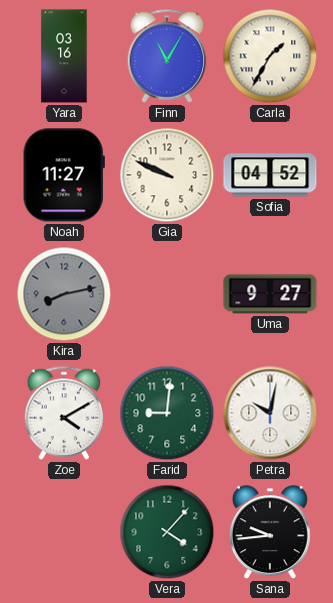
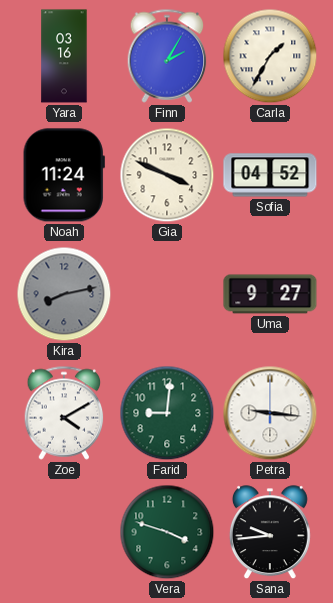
Finn: 11:05 -> 2:05 (167, 56)
Noah: 11:27 -> 11:24 (64, 175)
Gia: 9:49 -> 3:49 (167, 175)
Petra: 10:02 -> 9:16 (270, 413)
Vera: 4:07 -> 3:48 (167, 532)
